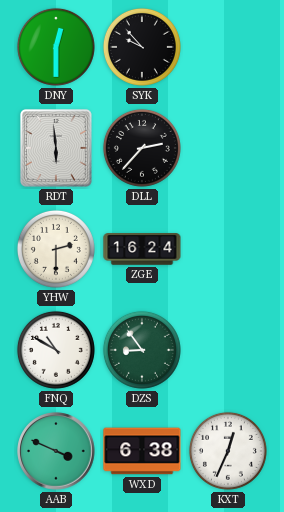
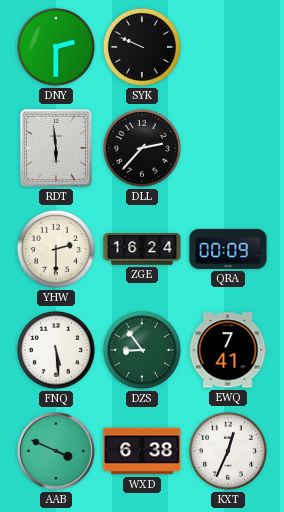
DNY: 12:30 -> 2:30 (56, 47)
SYK: 9:53 -> 9:49 (142, 47)
QRA: none -> 00:09 (228, 249)
FNQ: 10:50 -> 5:29 (56, 350)
EWQ: none -> 7:41 (228, 350)
